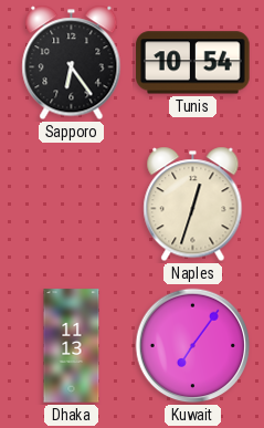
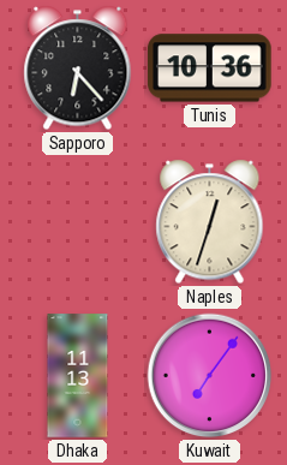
Sapporo: 6:24 -> 6:23 (78, 68)
Tunis: 10:54 -> 10:36 (210, 68)
